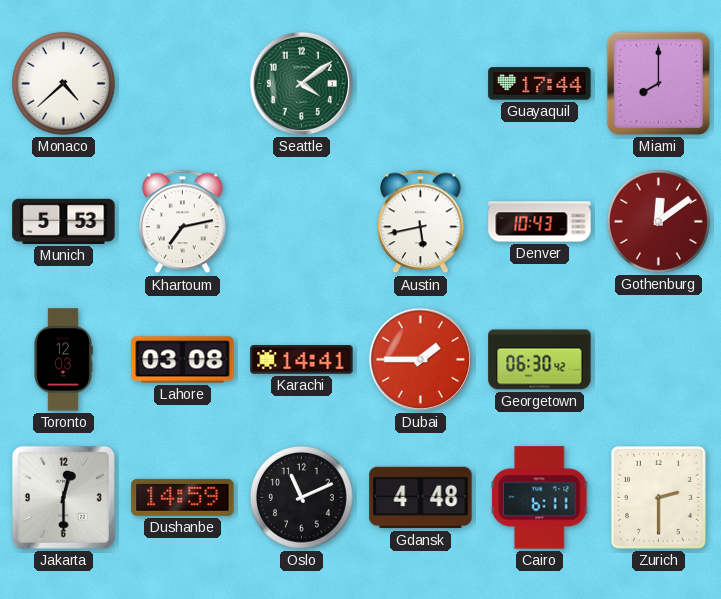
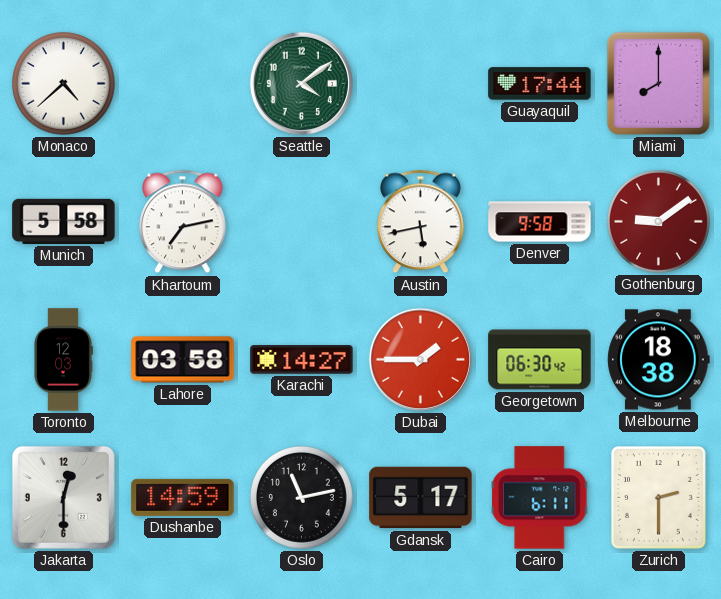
Munich: 5:53 -> 5:58 (64, 221)
Denver: 10:43 -> 9:58 (540, 222)
Gothenburg: 12:09 -> 9:09 (658, 221)
Lahore: 03:08 -> 03:58 (183, 360)
Karachi: 14:41 -> 14:27 (302, 360)
Melbourne: none -> 18:38 (659, 360)
Oslo: 11:11 -> 11:13 (301, 497)
Gdansk: 4:48 -> 5:17 (421, 498)
